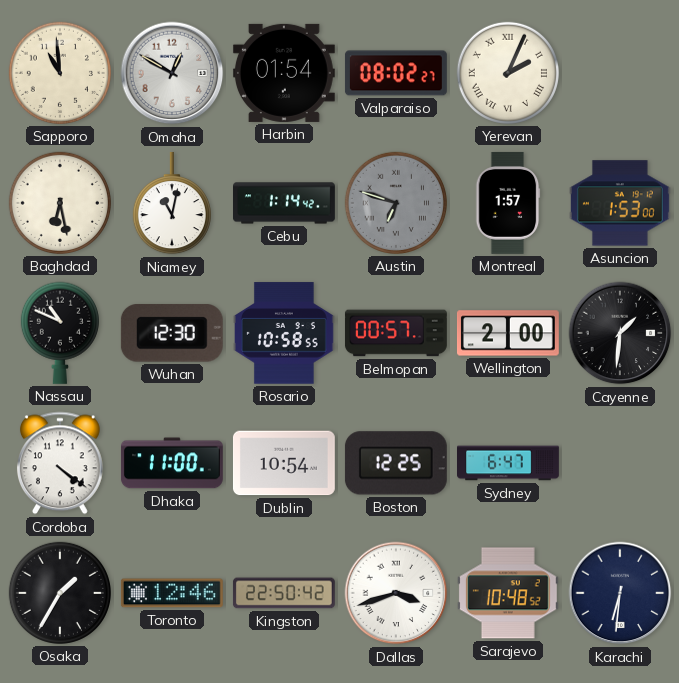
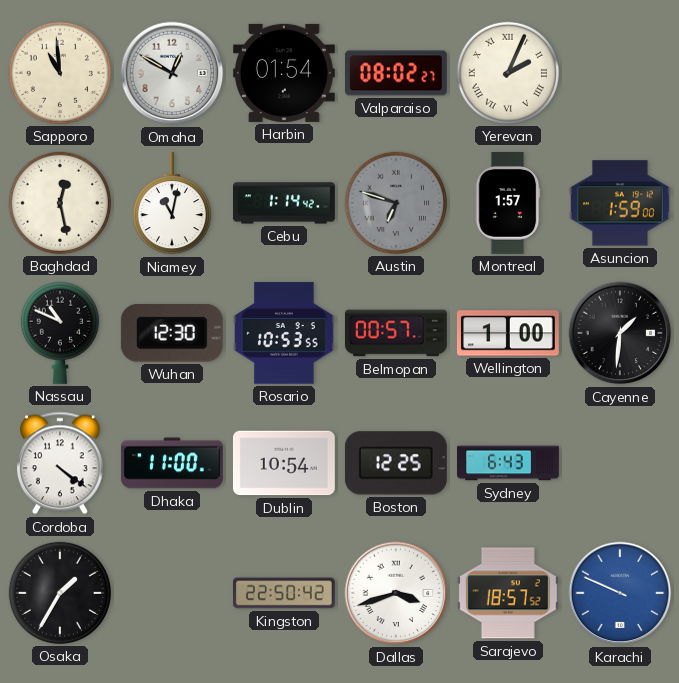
Baghdad: 6:28 -> 12:28 (60, 203)
Asuncion: 1:53 -> 1:59 (620, 203)
Rosario: 10:58 -> 10:53 (284, 333)
Wellington: 2:00 -> 1:00 (508, 333)
Sydney: 6:47 -> 6:43 (509, 463)
Toronto: 12:46 -> none (172, 593)
Sarajevo: 10:48 -> 18:57 (508, 593)
Karachi: 6:31 -> 9:49 (620, 593)
Karachi dial: navy -> blue (620, 593)
